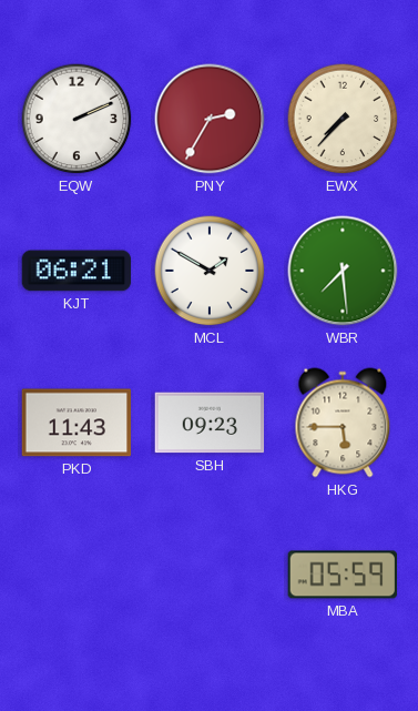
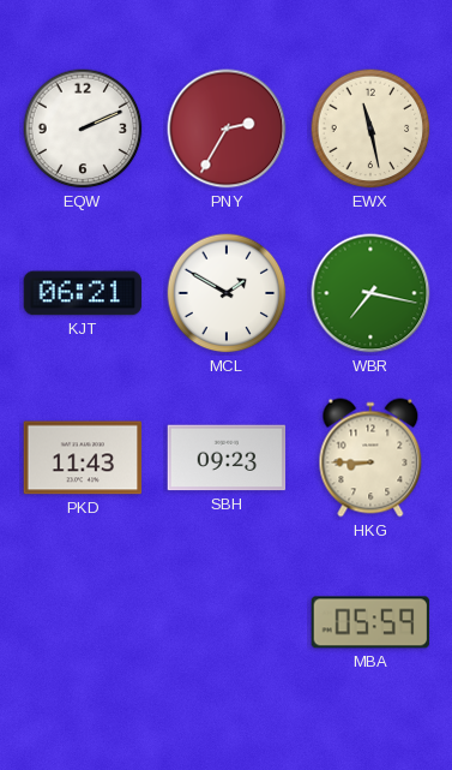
EWX: 7:37 -> 11:28 (370, 129)
WBR: 7:29 -> 7:17 (370, 293)
HKG: 5:45 -> 8:45 (370, 458)
